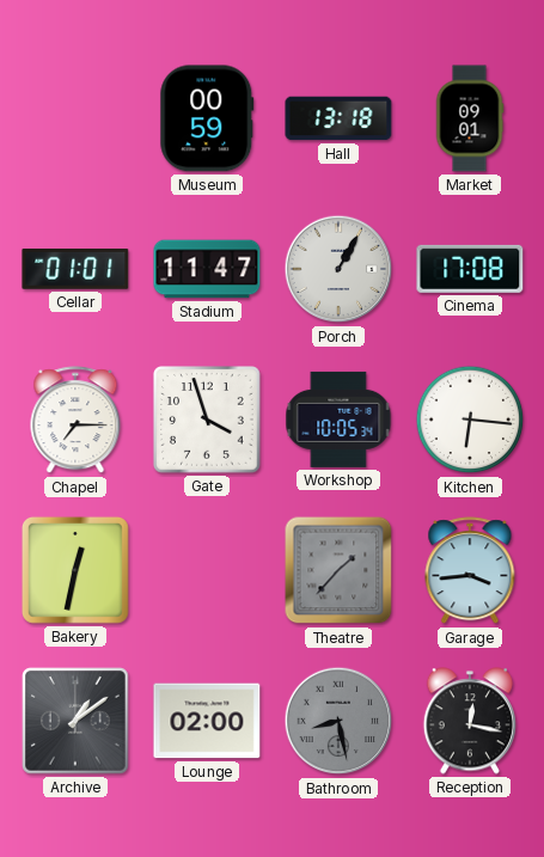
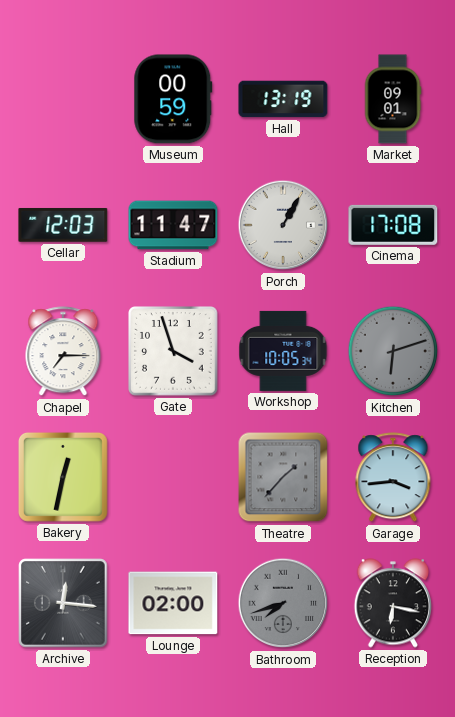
Hall: 13:18 -> 13:19 (283, 99)
Cellar: 01:01 -> 12:03 (63, 225)
Kitchen: 6:16 -> 6:12 (393, 351)
Kitchen dial: white -> grey (393, 351)
Archive: 1:09 -> 12:16 (63, 603)
Bathroom: 8:28 -> 7:42 (283, 603)
Reception: 12:17 -> 6:17 (392, 603)
